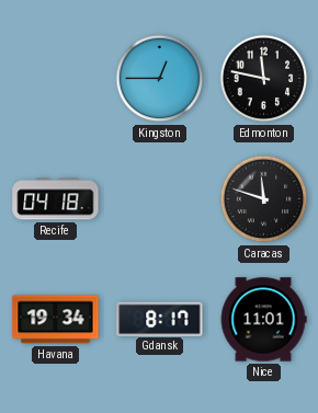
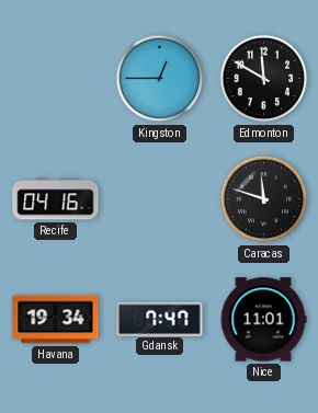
Edmonton: 11:47 -> 11:50 (264, 79)
Recife: 04:18 -> 04:16 (56, 199)
Gdansk: 8:17 -> 7:47 (160, 319)
